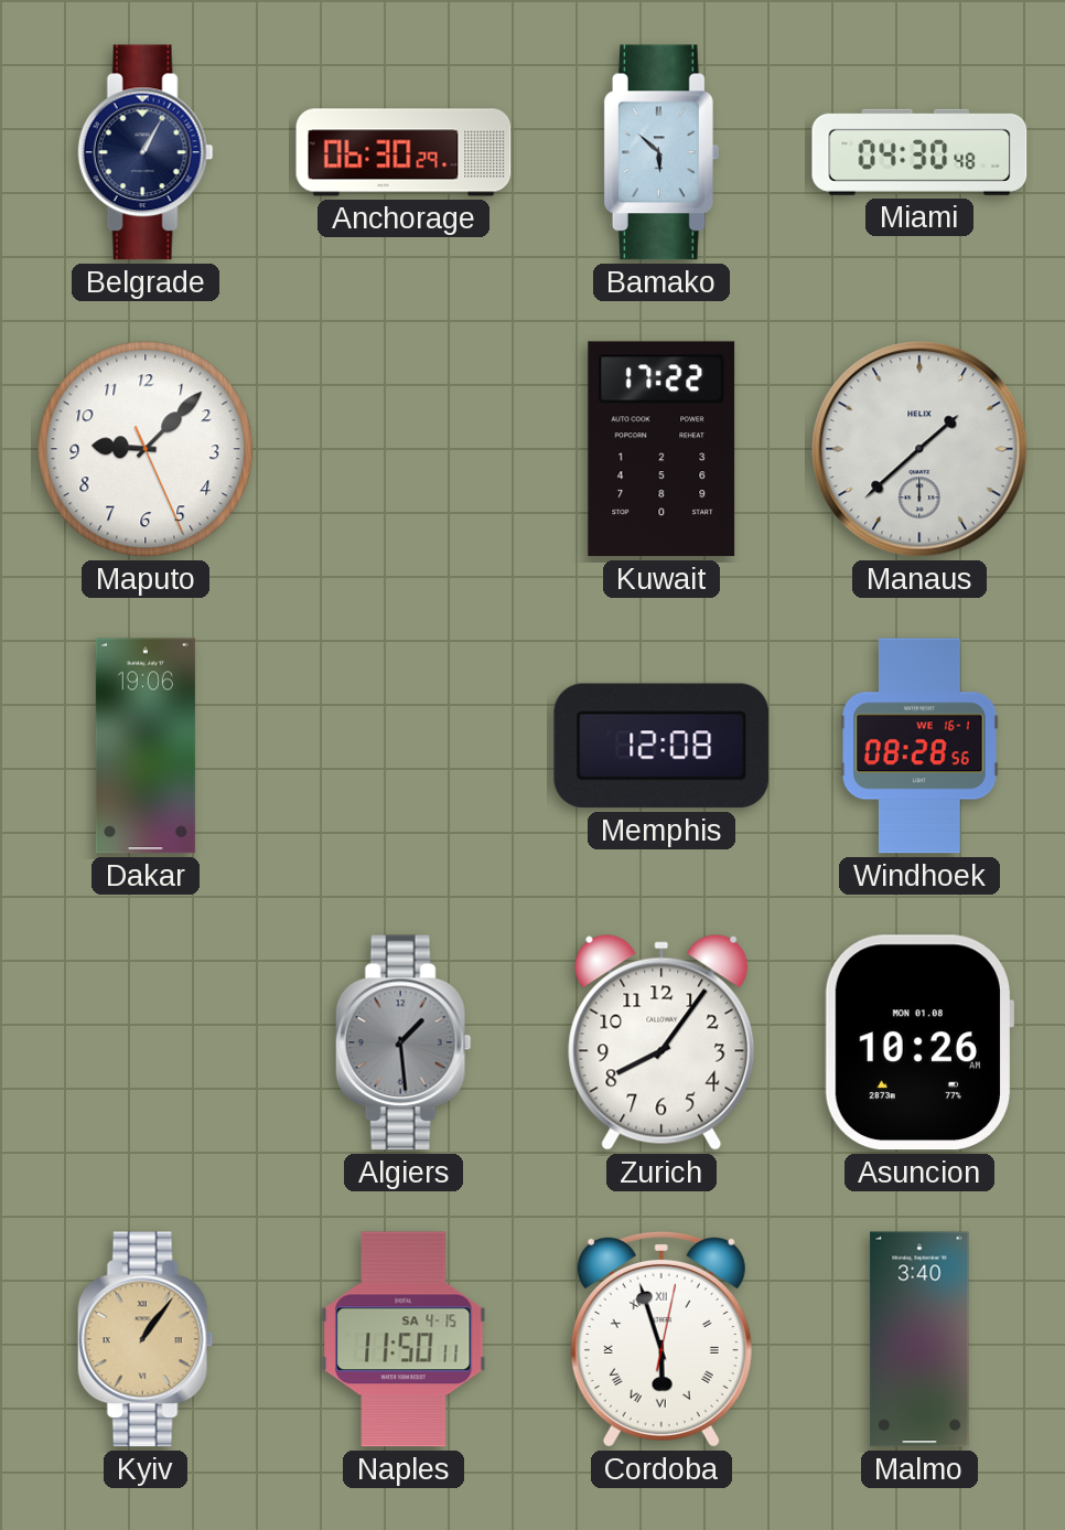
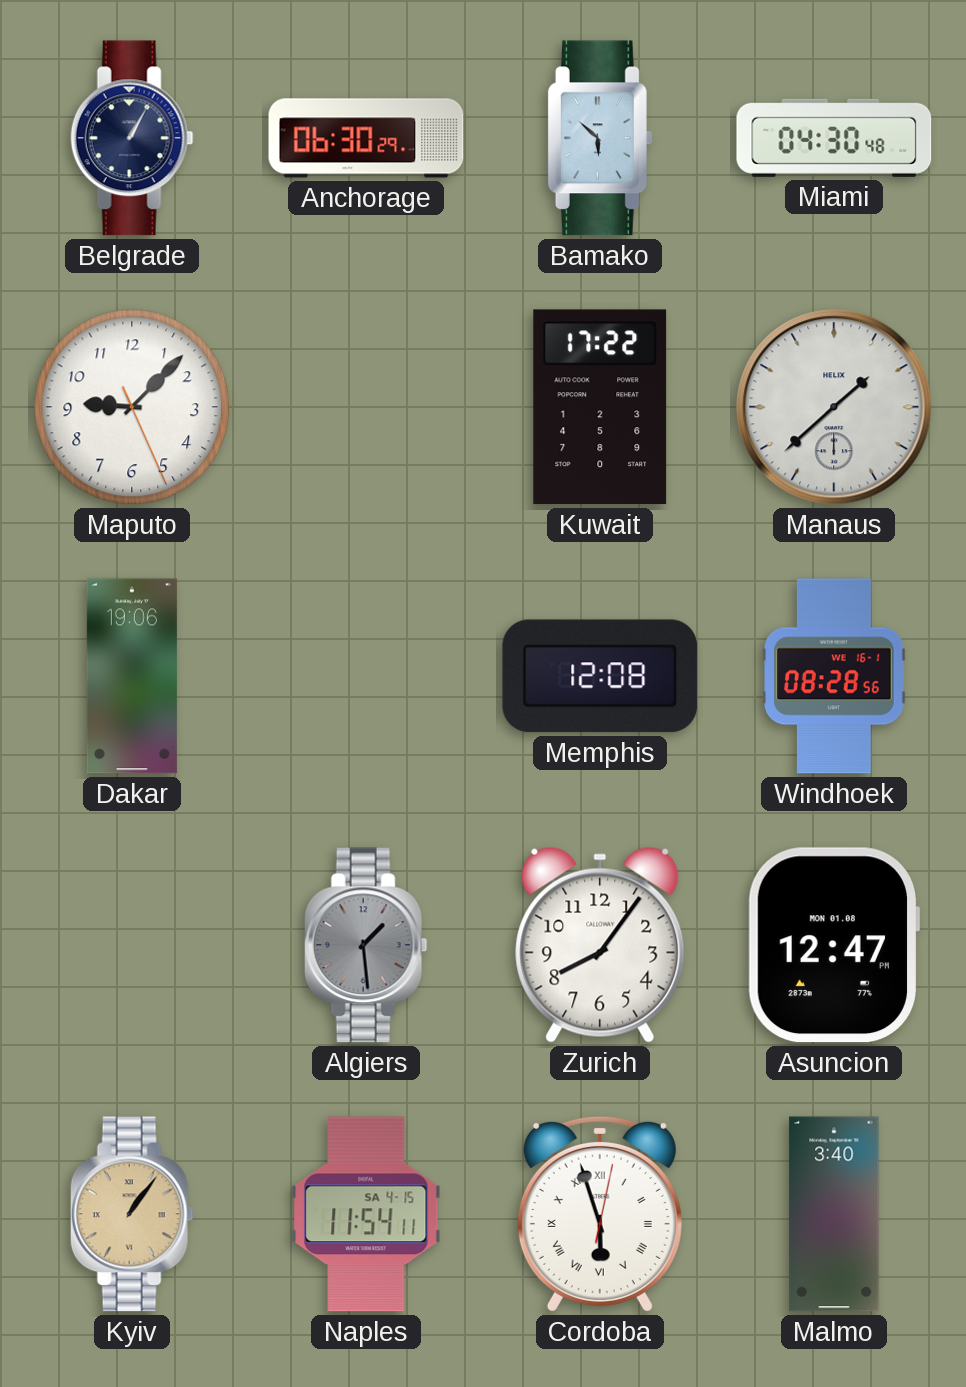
Asuncion: 10:26 -> 12:47 (834, 945)
Naples: 11:50 -> 11:54 (366, 1214)
